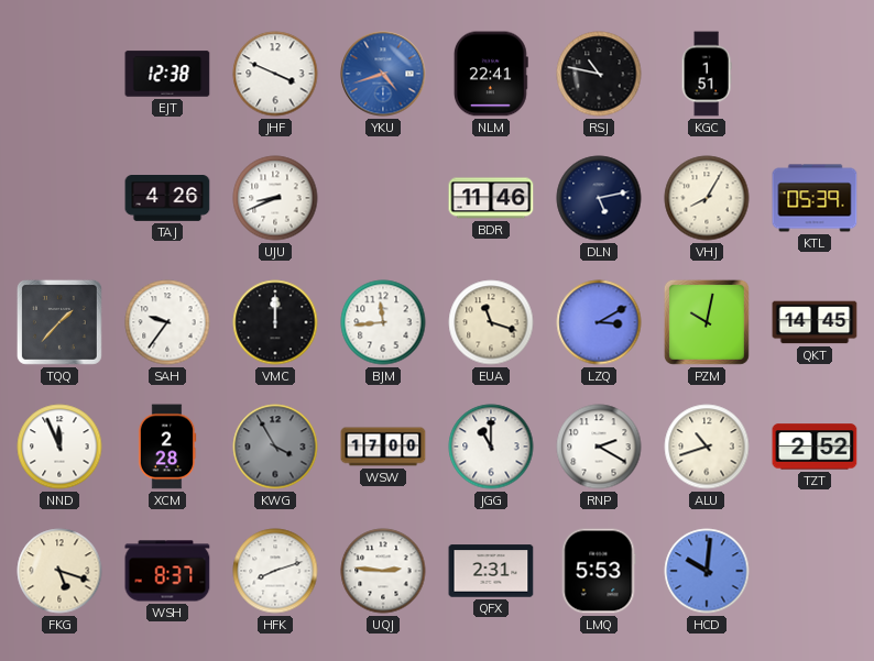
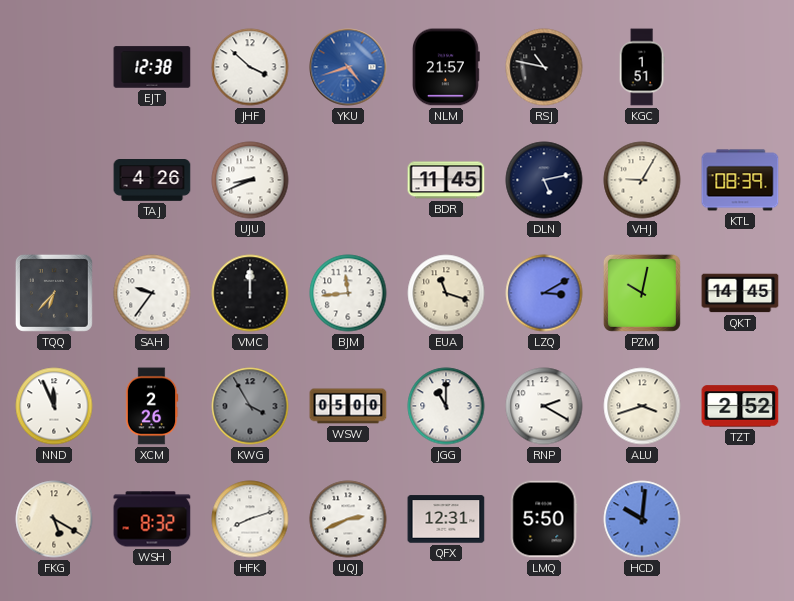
JHF: 3:49 -> 3:52 (250, 67)
NLM: 22:41 -> 21:57 (446, 67)
BDR: 11:46 -> 11:45 (446, 180)
VHJ: 8:05 -> 9:05 (642, 180)
KTL: 05:39 -> 08:39 (740, 180)
TQQ: 1:37 -> 6:37 (54, 293)
XCM: 2:28 -> 2:26 (152, 406)
WSW: 17:00 -> 05:00 (348, 406)
ALU: 10:42 -> 3:42 (642, 406)
FKG: 5:18 -> 5:20 (54, 519)
WSH: 8:37 -> 8:32 (152, 519)
UQJ: 2:46 -> 2:41 (348, 519)
QFX: 2:31 -> 12:31 (446, 519)
LMQ: 5:53 -> 5:50 (544, 519)
